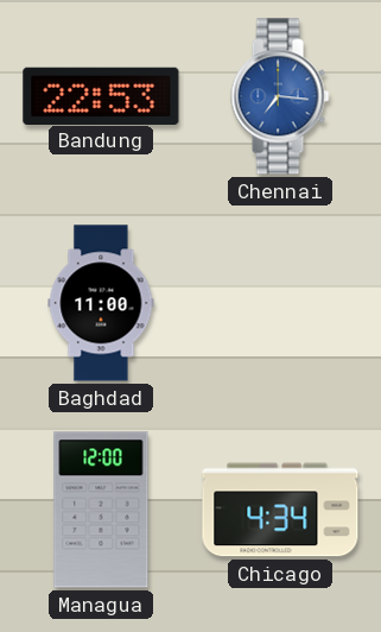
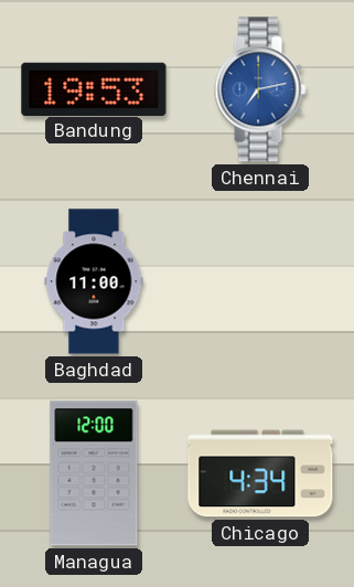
Bandung: 22:53 -> 19:53 (94, 88)
Chennai: 7:16 -> 7:13 (260, 89)
